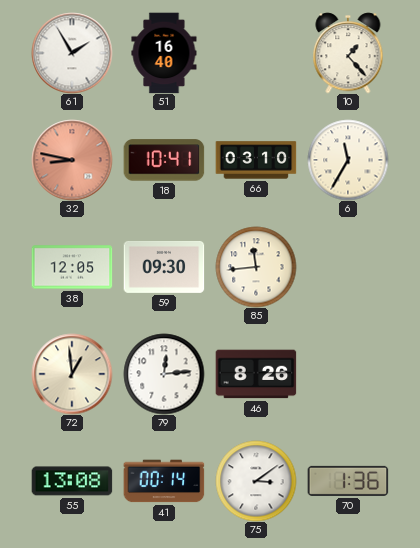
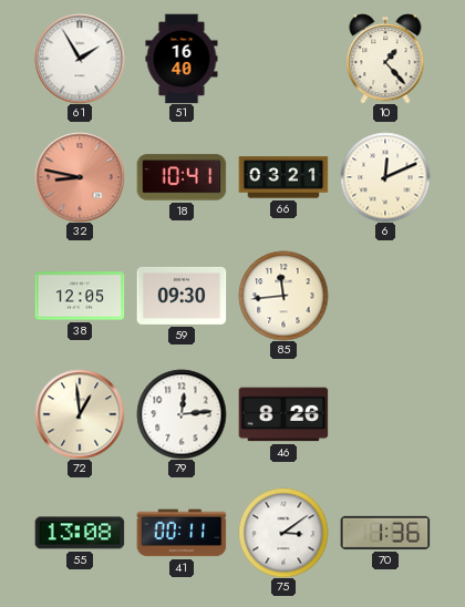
66: 03:10 -> 03:21 (283, 177)
6: 11:35 -> 12:11 (385, 177)
41: 00:14 -> 00:11 (182, 533)
